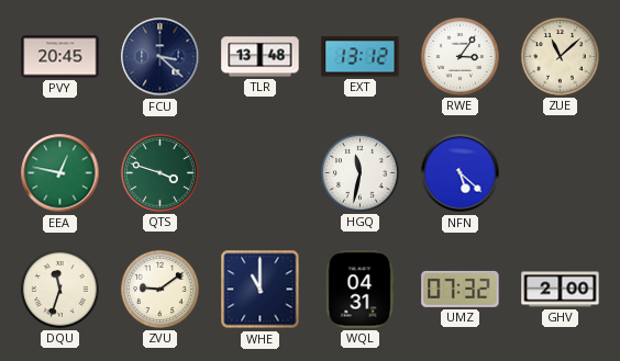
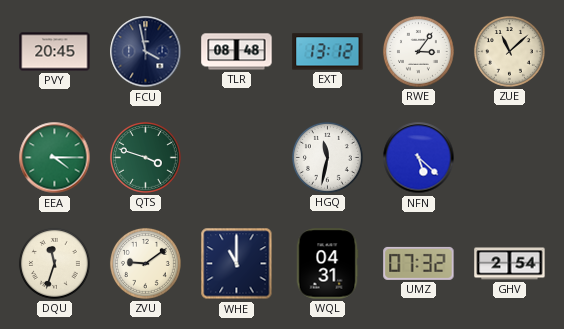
FCU: 3:22 -> 3:58 (146, 52)
TLR: 13:48 -> 08:48 (237, 52)
EEA: 12:47 -> 4:15 (55, 158)
GHV: 2:00 -> 2:54 (510, 264)
